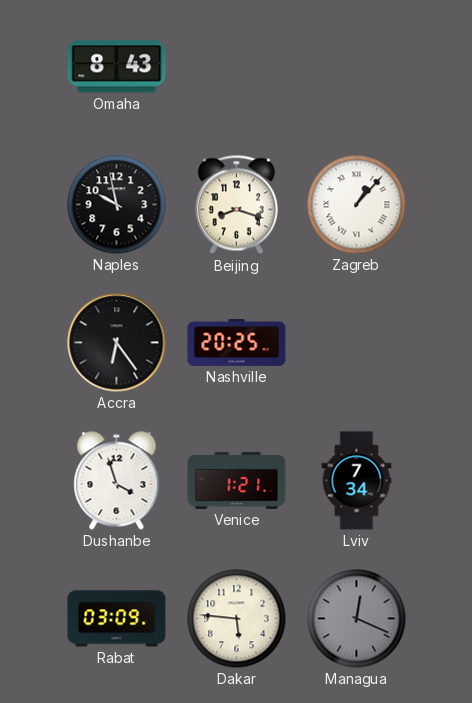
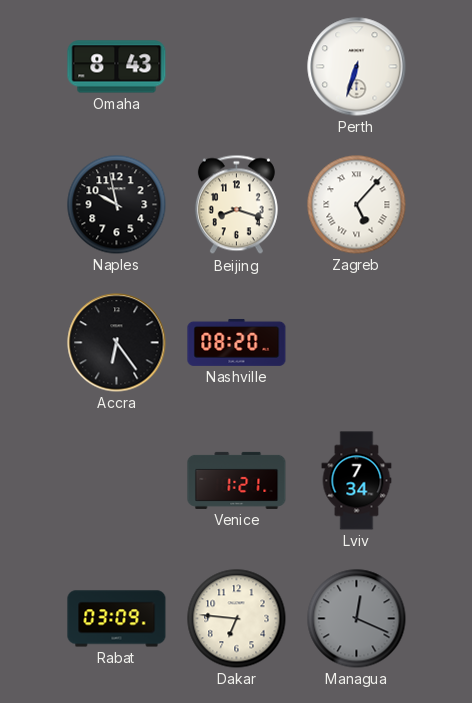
Perth: none -> 6:33 (357, 67)
Zagreb: 1:07 -> 5:07 (357, 205)
Nashville: 20:25 -> 08:20 (237, 342)
Dushanbe: 3:57 -> none (117, 481)
Dakar: 5:46 -> 6:46 (237, 619)
